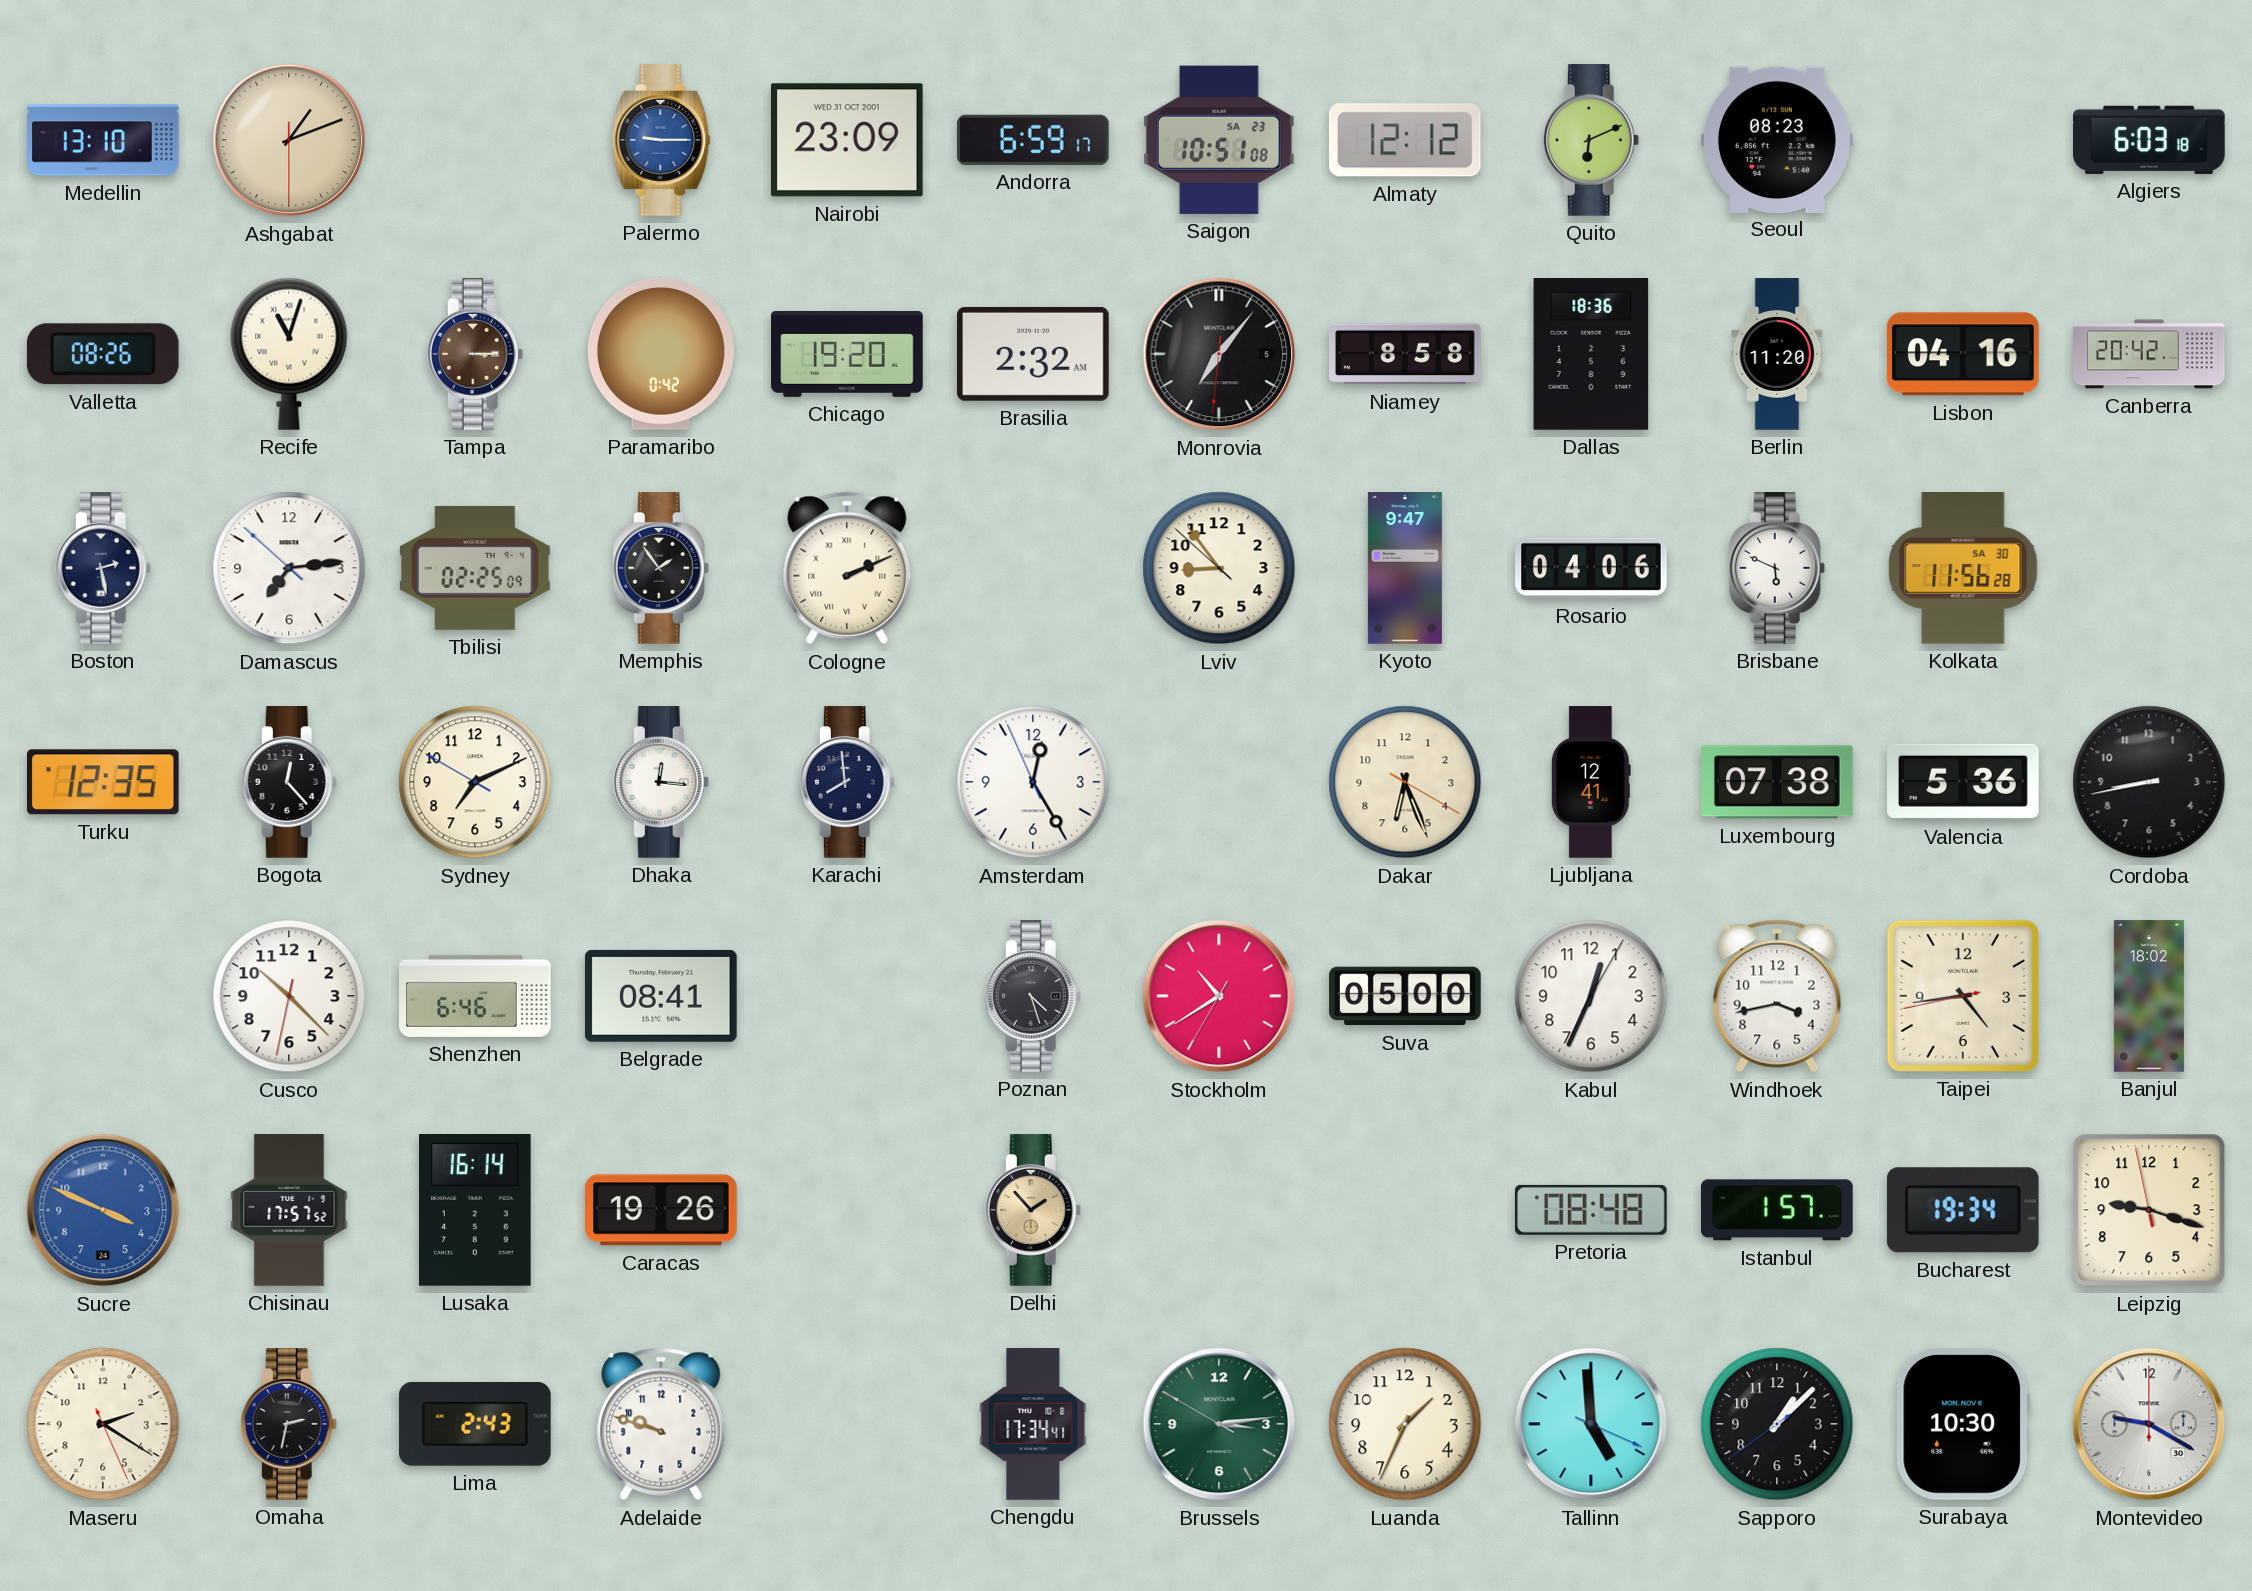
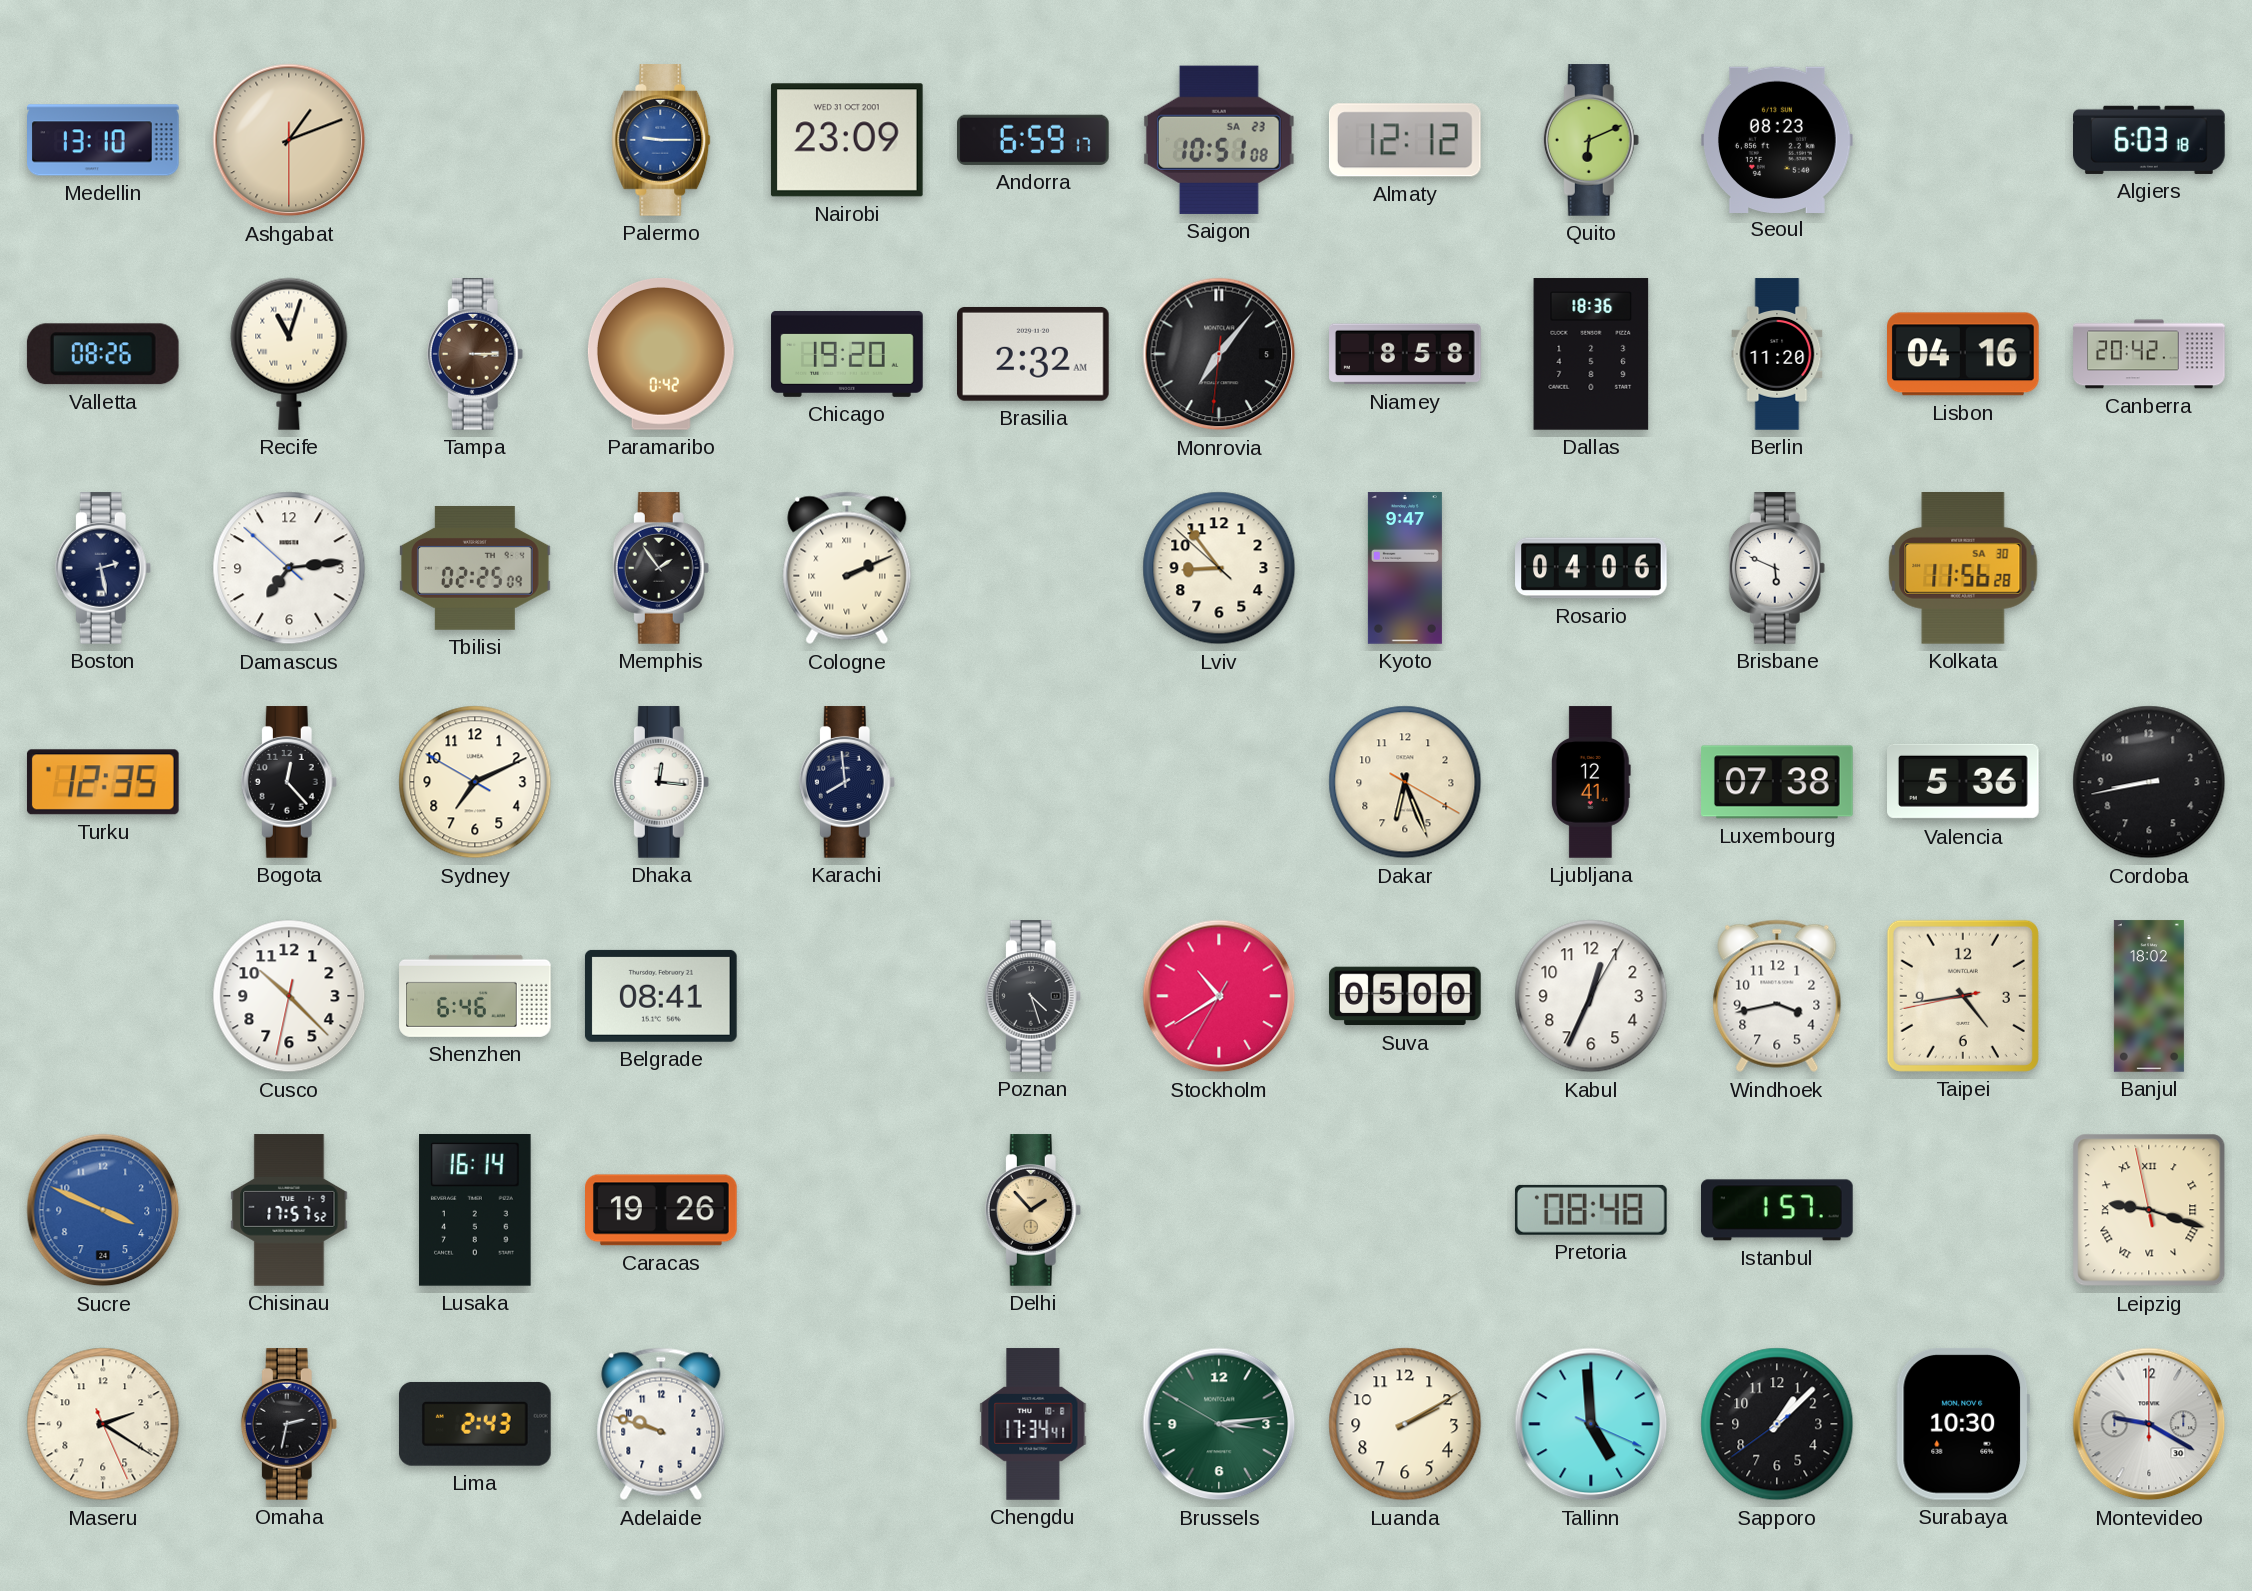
Amsterdam: 12:24 -> none (1033, 782)
Bucharest: 19:34 -> none (1963, 1210)
Leipzig numerals: Arabic -> Roman (2149, 1210)
Luanda: 1:34 -> 2:10 (1405, 1424)
